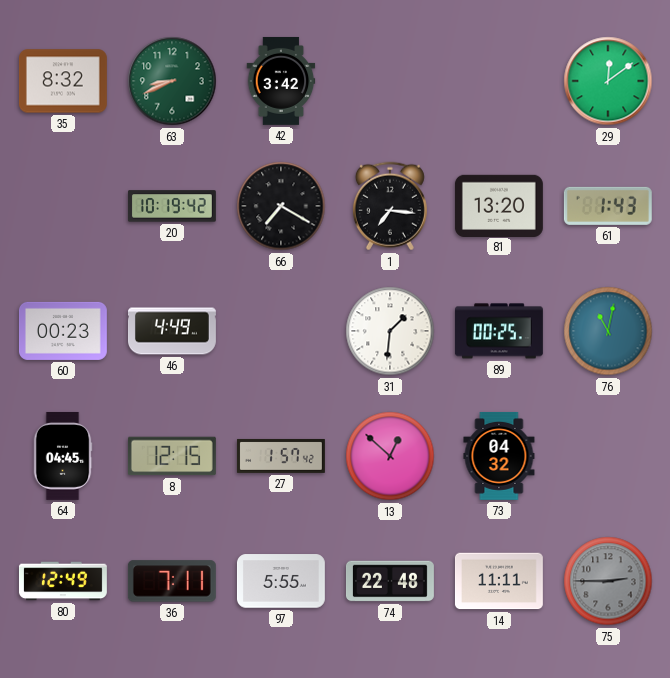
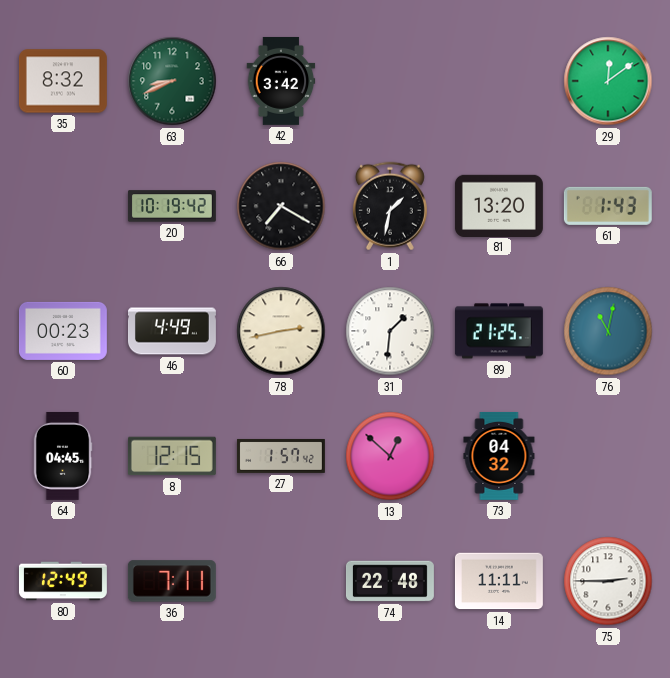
1: 7:16 -> 1:32 (390, 206)
78: none -> 2:43 (281, 331)
89: 00:25 -> 21:25 (499, 331)
97: 5:55 -> none (281, 581)
75 dial: grey -> white (608, 581)
